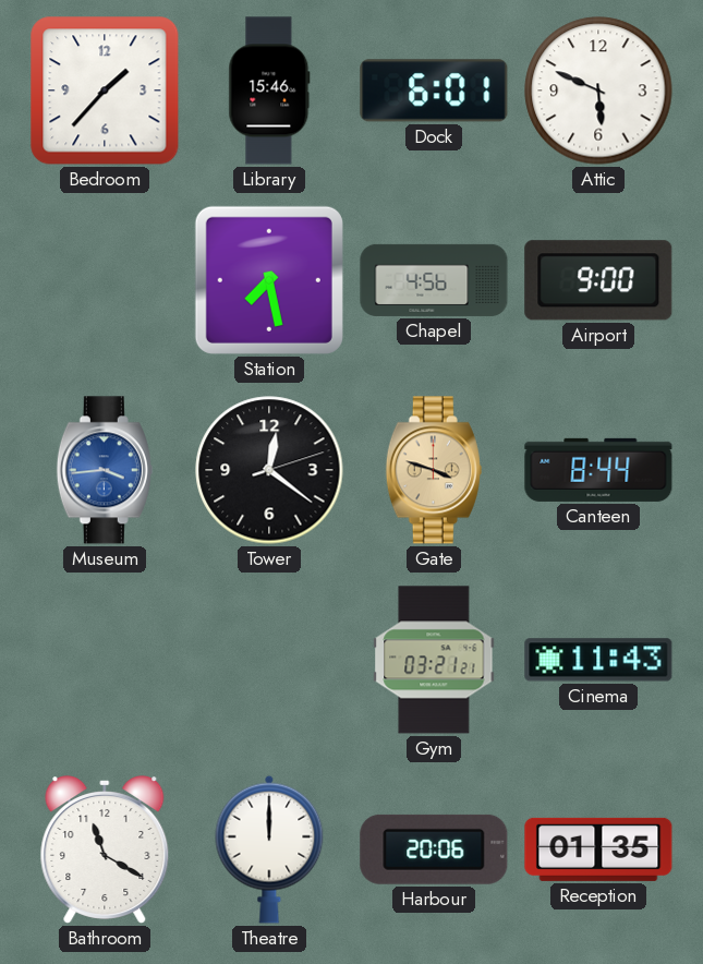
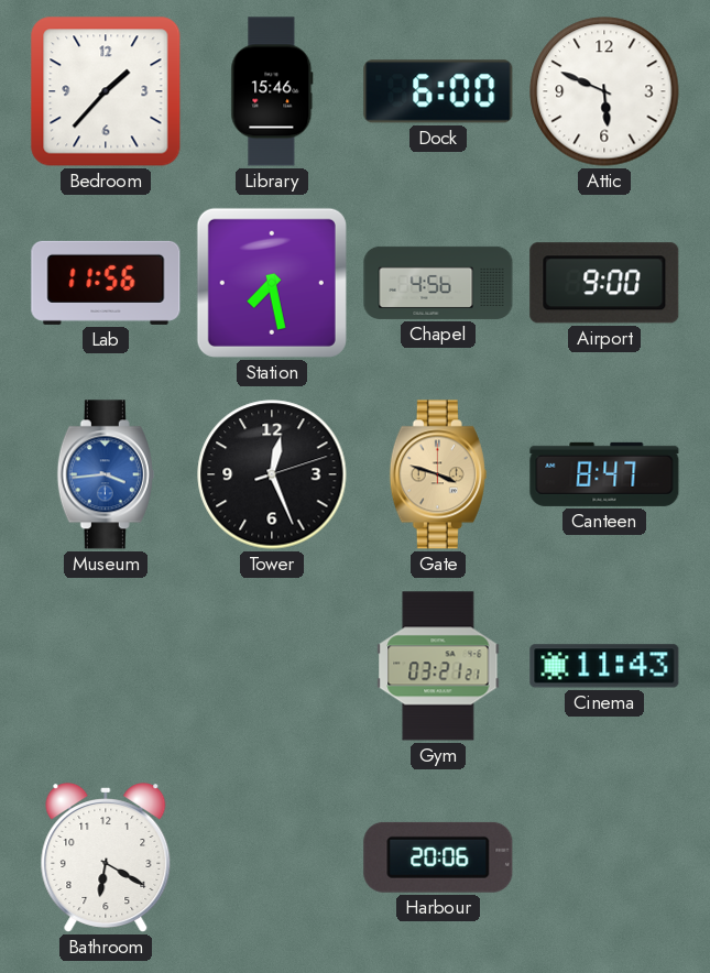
Dock: 6:01 -> 6:00 (438, 91)
Lab: none -> 11:56 (106, 283)
Tower: 12:21 -> 12:26 (272, 474)
Canteen: 8:44 -> 8:47 (604, 474)
Bathroom: 11:20 -> 6:20 (106, 859)
Theatre: 12:00 -> none (269, 849)
Reception: 01:35 -> none (598, 849)
